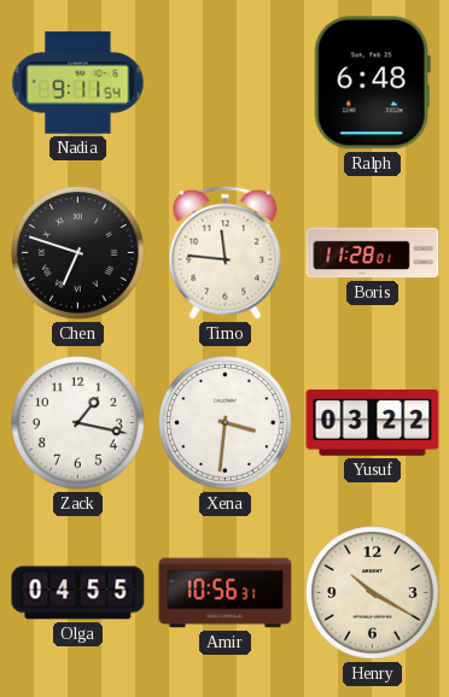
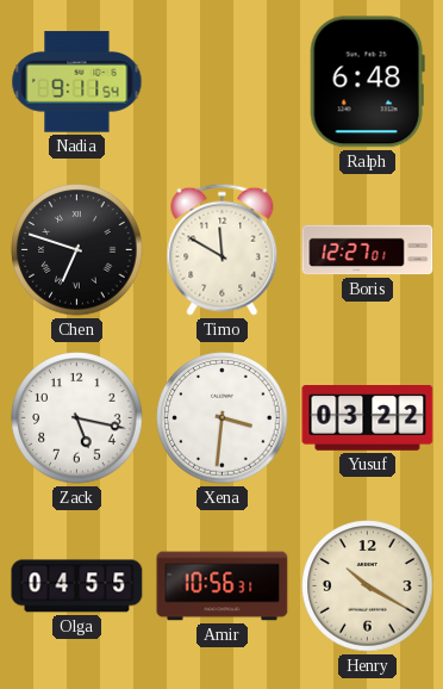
Timo: 11:46 -> 11:50 (223, 249)
Boris: 11:28 -> 12:27 (368, 250)
Zack: 1:17 -> 5:17 (77, 418)
